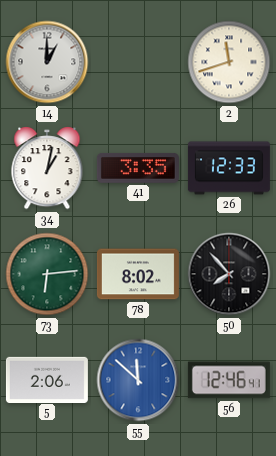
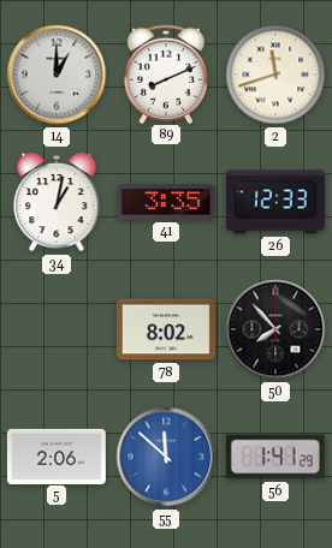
89: none -> 8:11 (166, 73)
73: 6:14 -> none (47, 274)
56: 12:46 -> 1:41 (275, 457)
